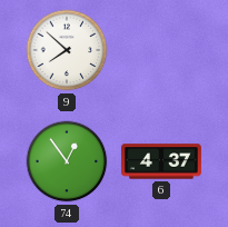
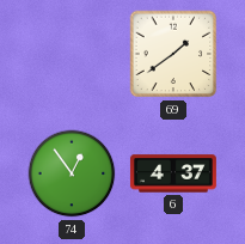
9: 7:52 -> none (67, 50)
69: none -> 1:39 (173, 54)
